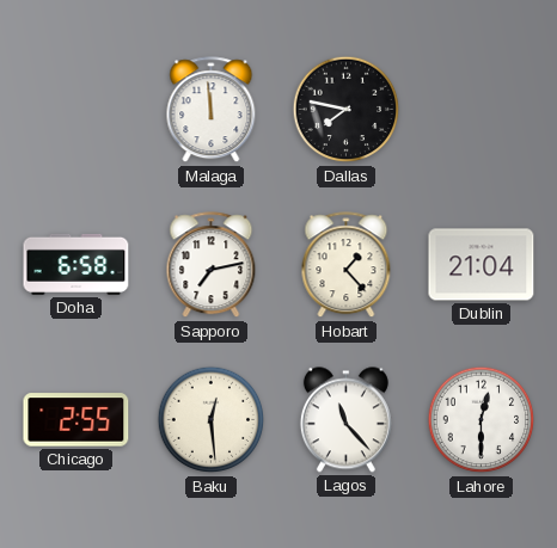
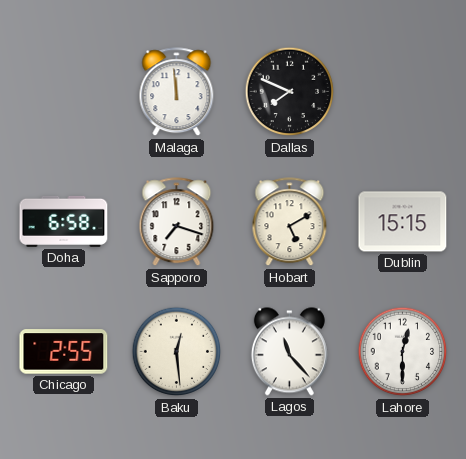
Dallas: 7:47 -> 7:49 (290, 92)
Sapporo: 7:13 -> 7:18 (177, 222)
Hobart: 1:23 -> 5:10 (290, 222)
Dublin: 21:04 -> 15:15 (403, 222)
